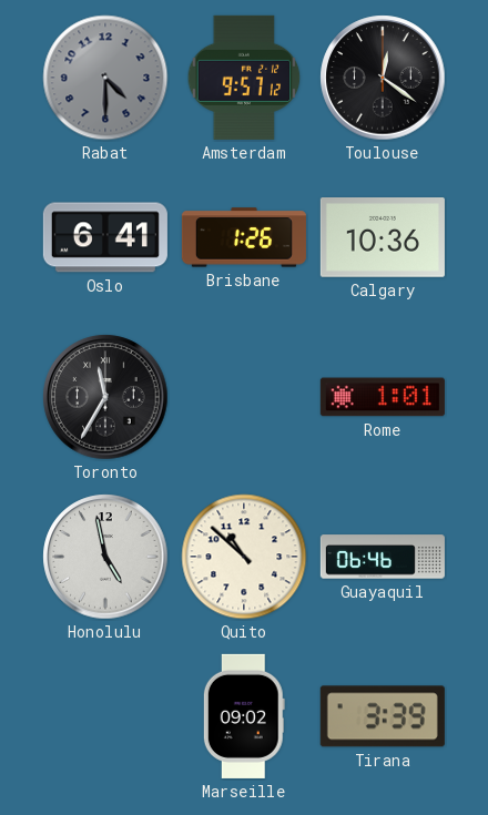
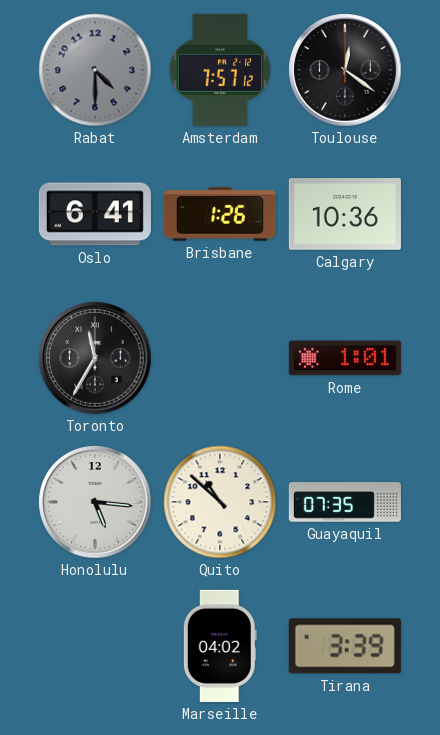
Amsterdam: 9:57 -> 7:57 (220, 70)
Honolulu: 4:58 -> 5:16 (95, 502)
Guayaquil: 06:46 -> 07:35 (345, 502)
Marseille: 09:02 -> 04:02 (220, 646)
